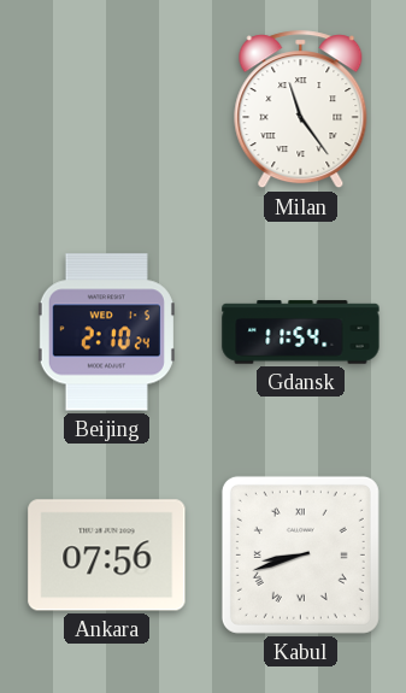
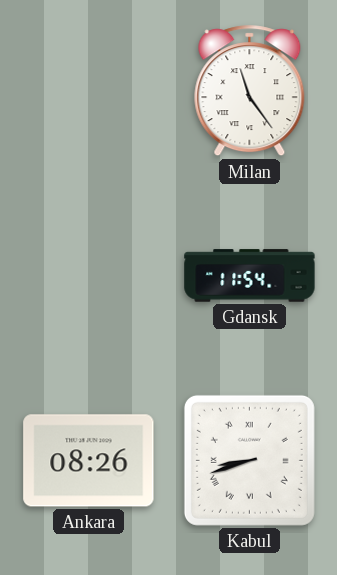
Beijing: 2:10 -> none (106, 333)
Ankara: 07:56 -> 08:26 (89, 461)
